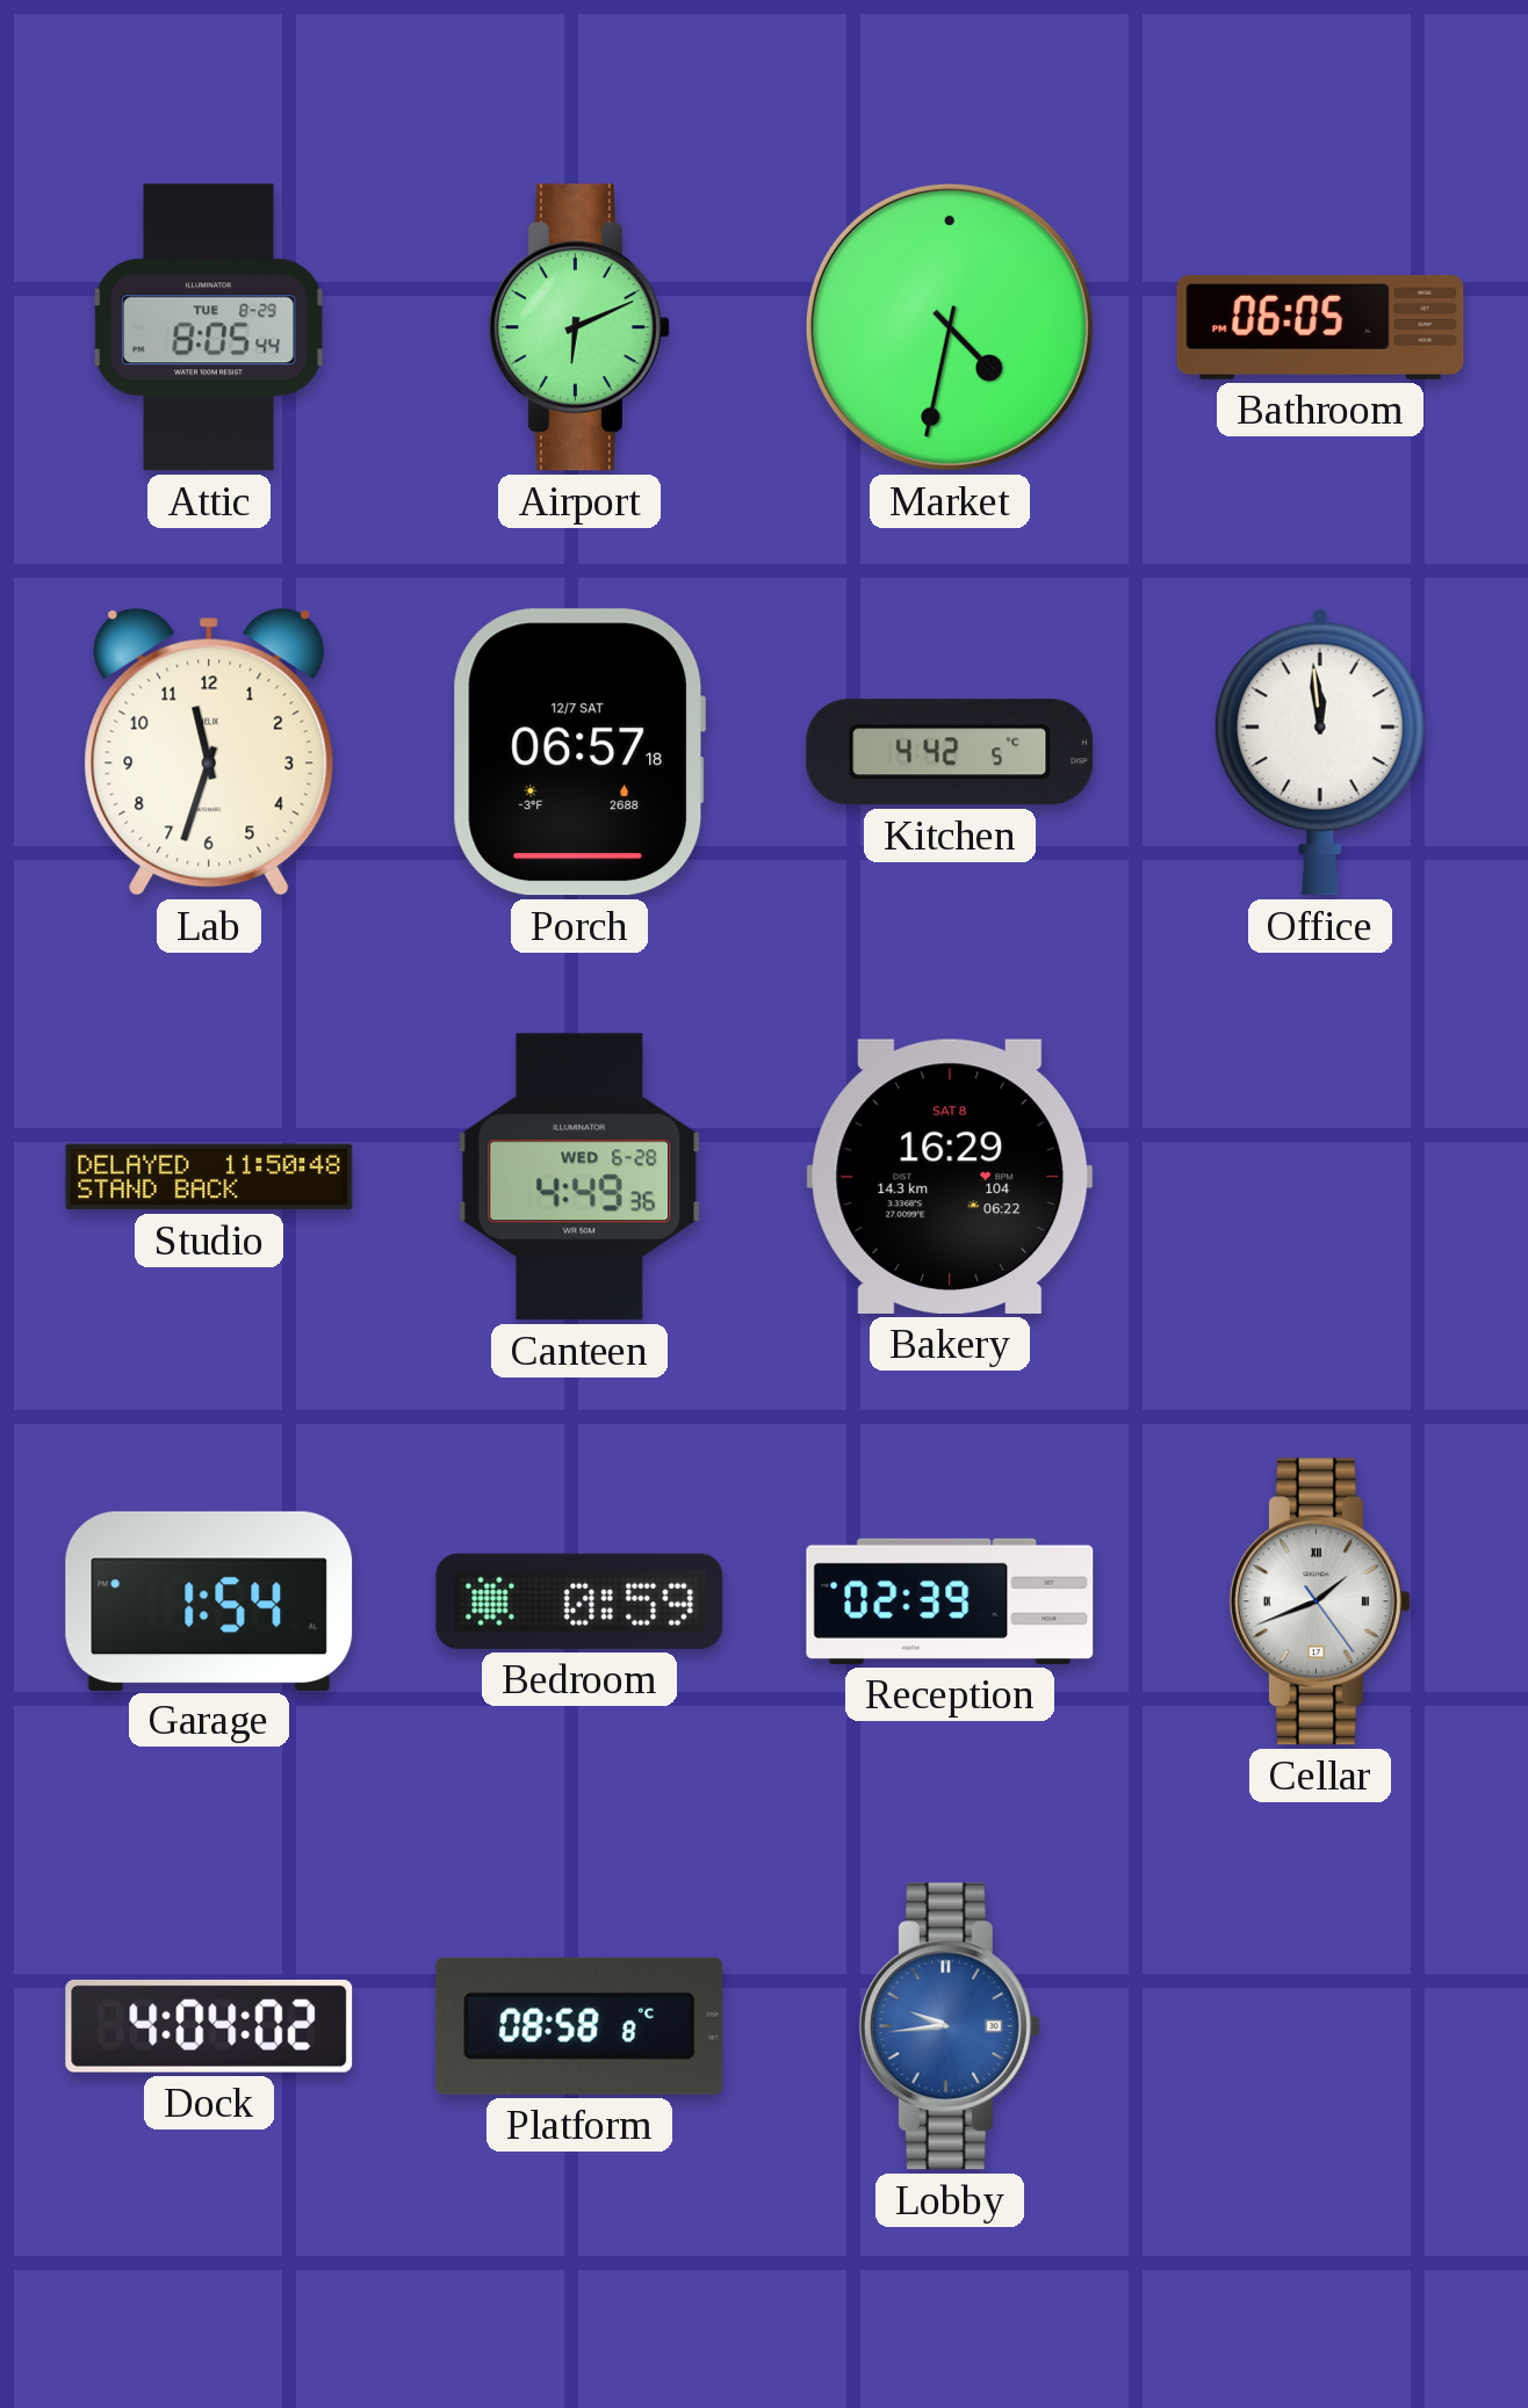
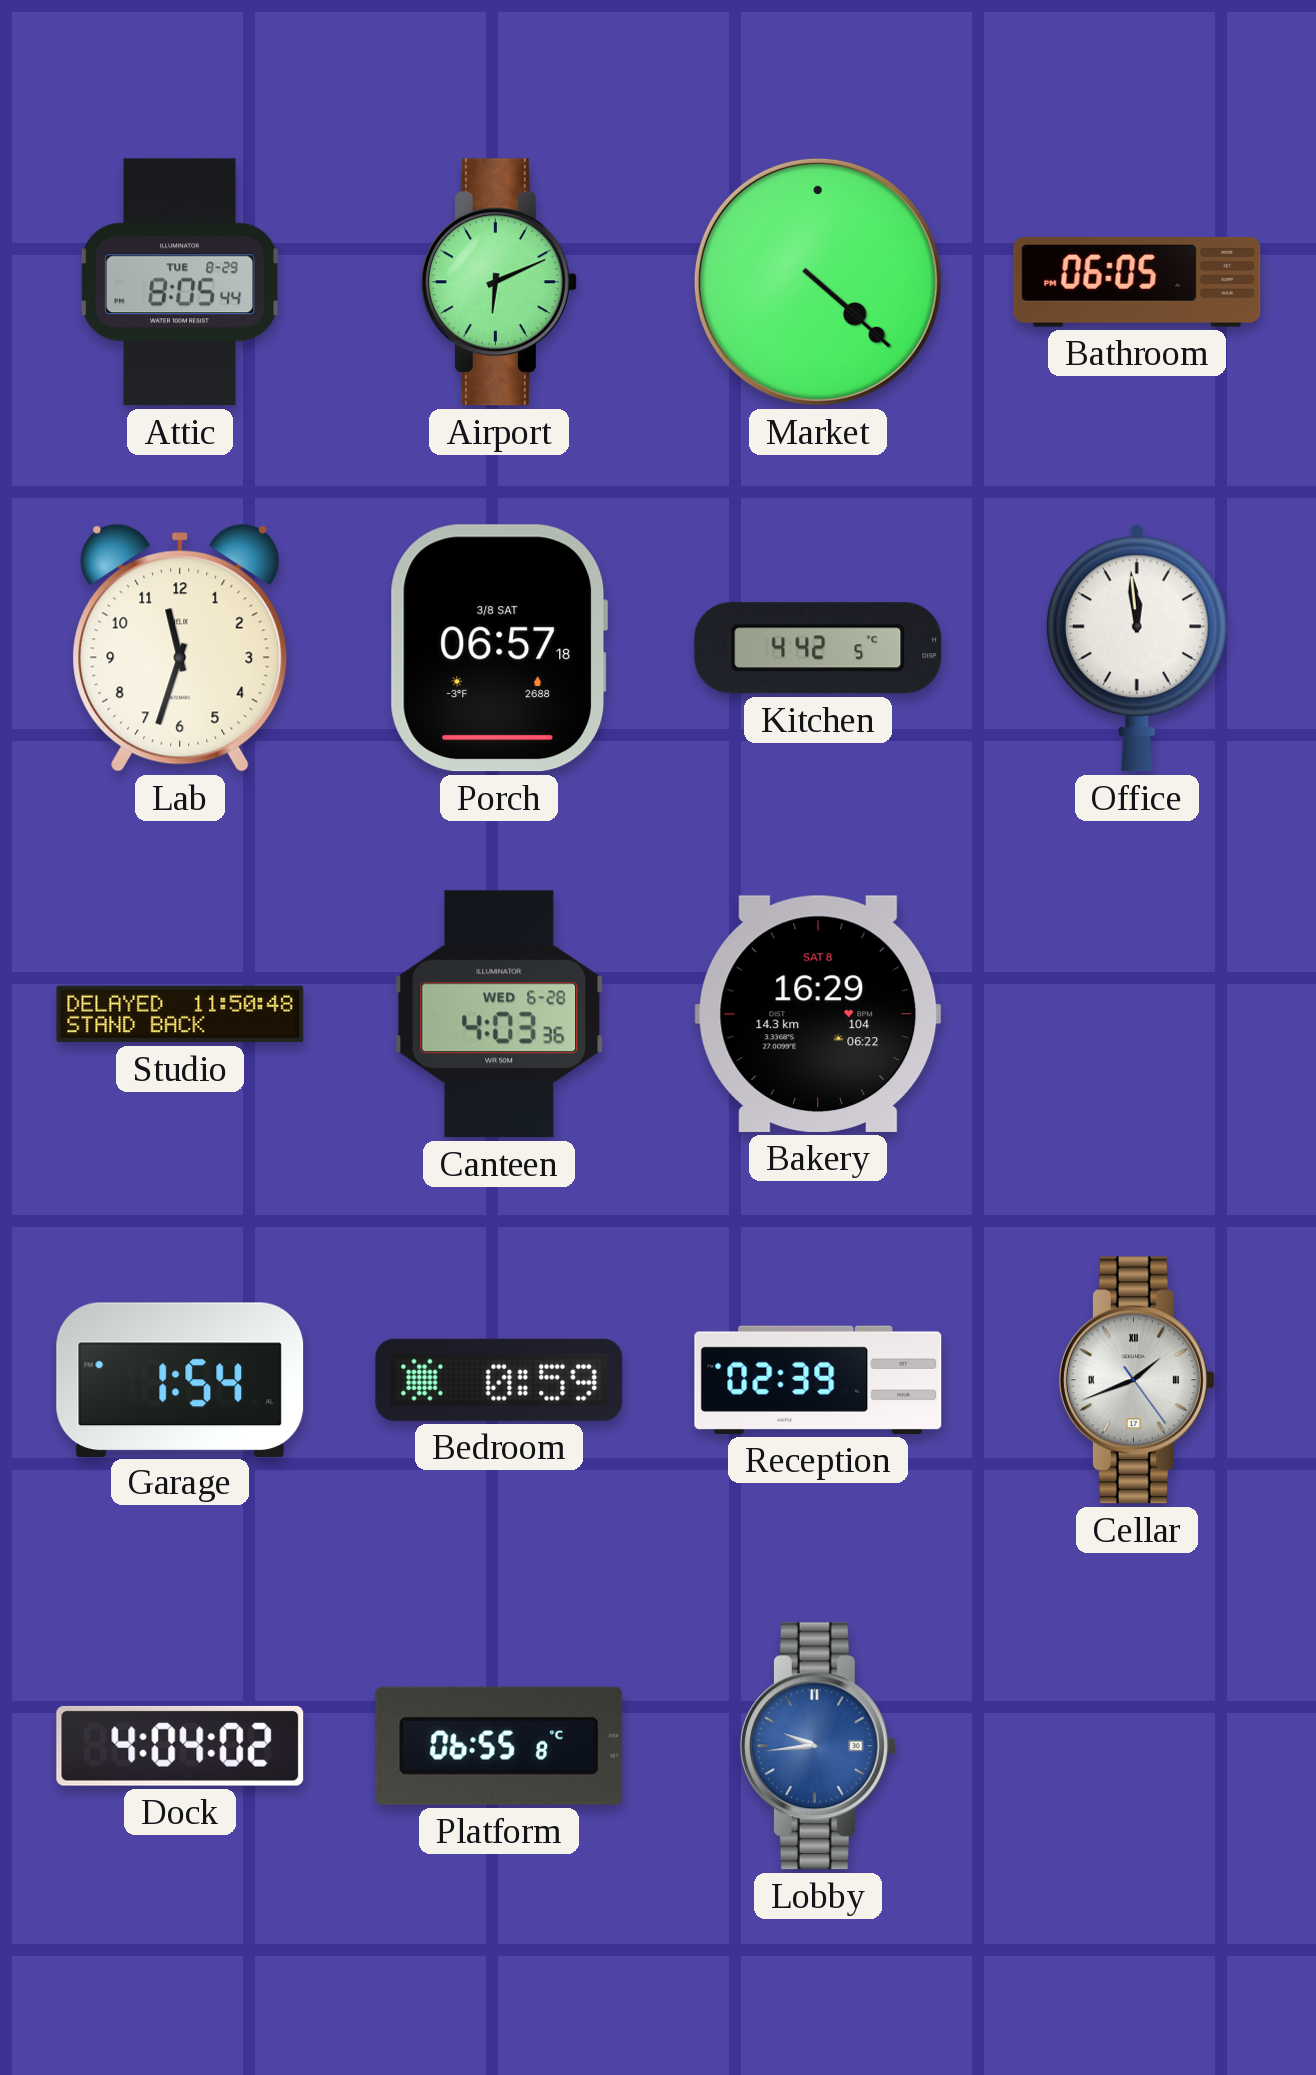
Market: 4:32 -> 4:22 (818, 282)
Porch date: 12/7 SAT -> 3/8 SAT (499, 648)
Canteen: 4:49 -> 4:03 (499, 1014)
Platform: 08:58 -> 06:55 (499, 1746)
